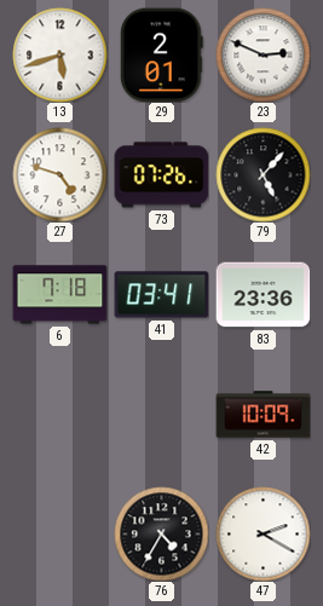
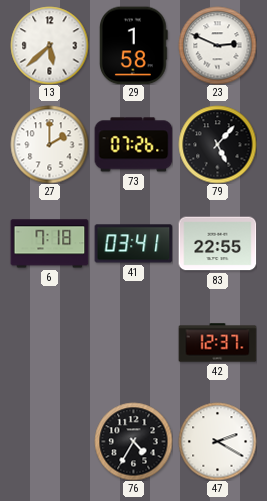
13: 5:42 -> 5:38 (49, 45)
29: 2:01 -> 1:58 (134, 45)
27: 4:48 -> 2:00 (49, 144)
83: 23:36 -> 22:55 (217, 244)
42: 10:09 -> 12:37 (217, 343)
